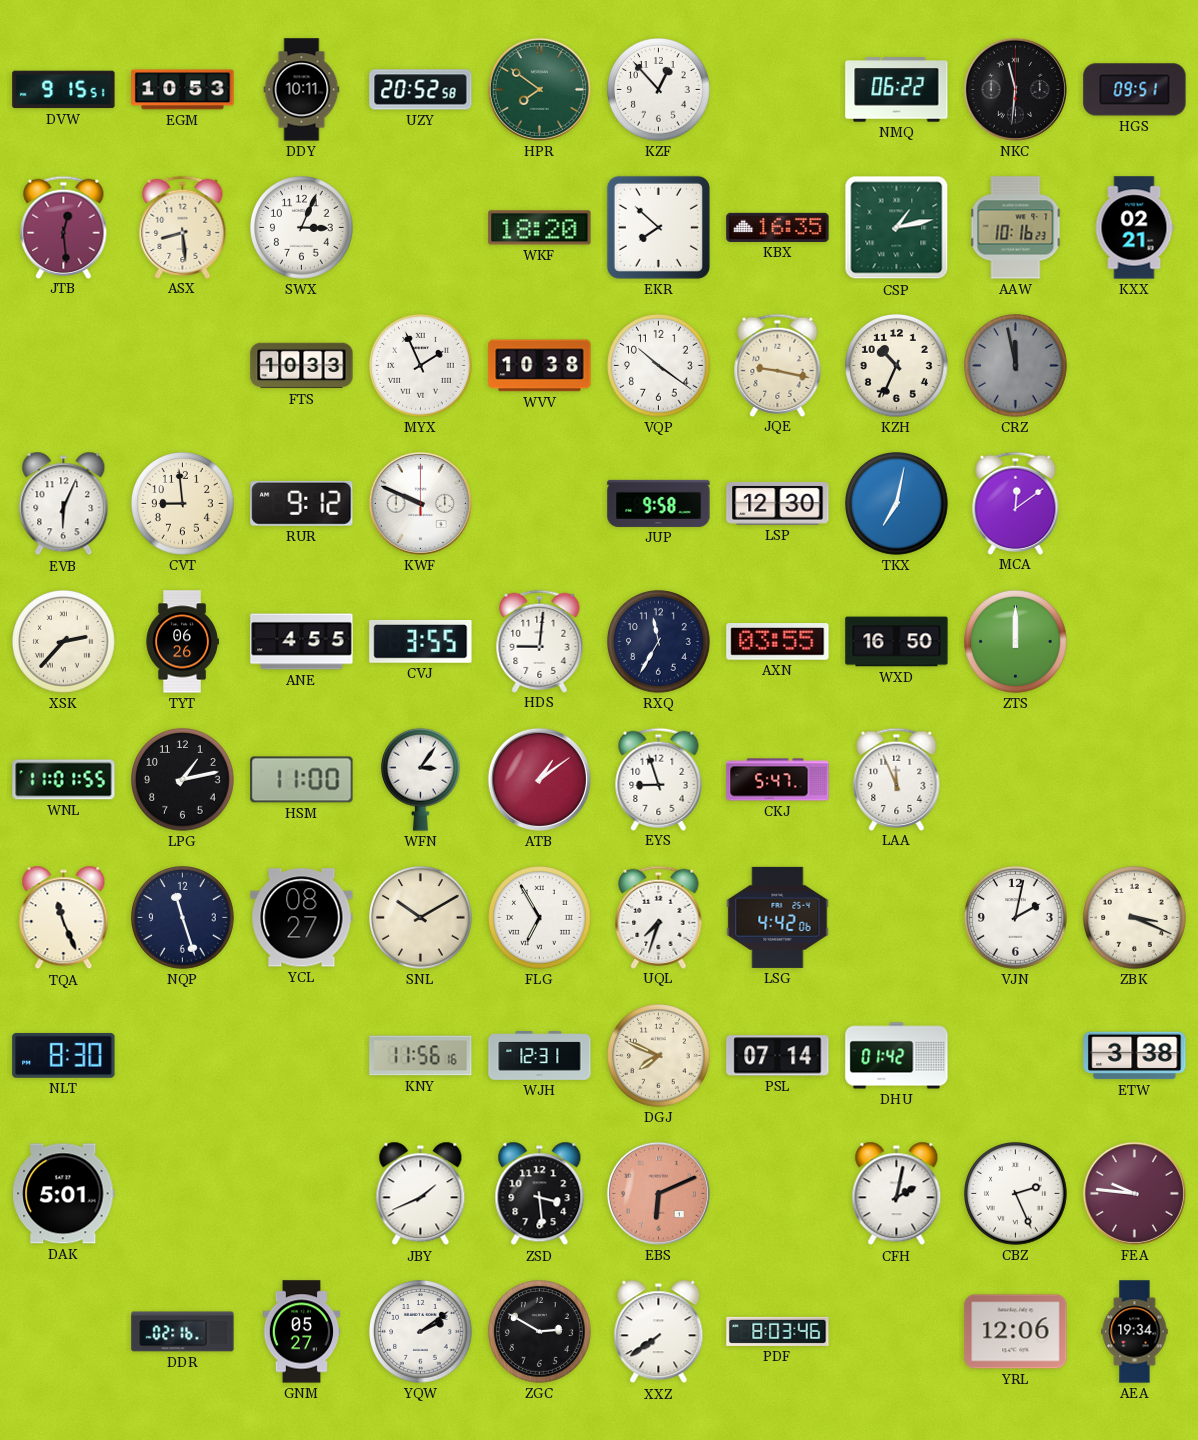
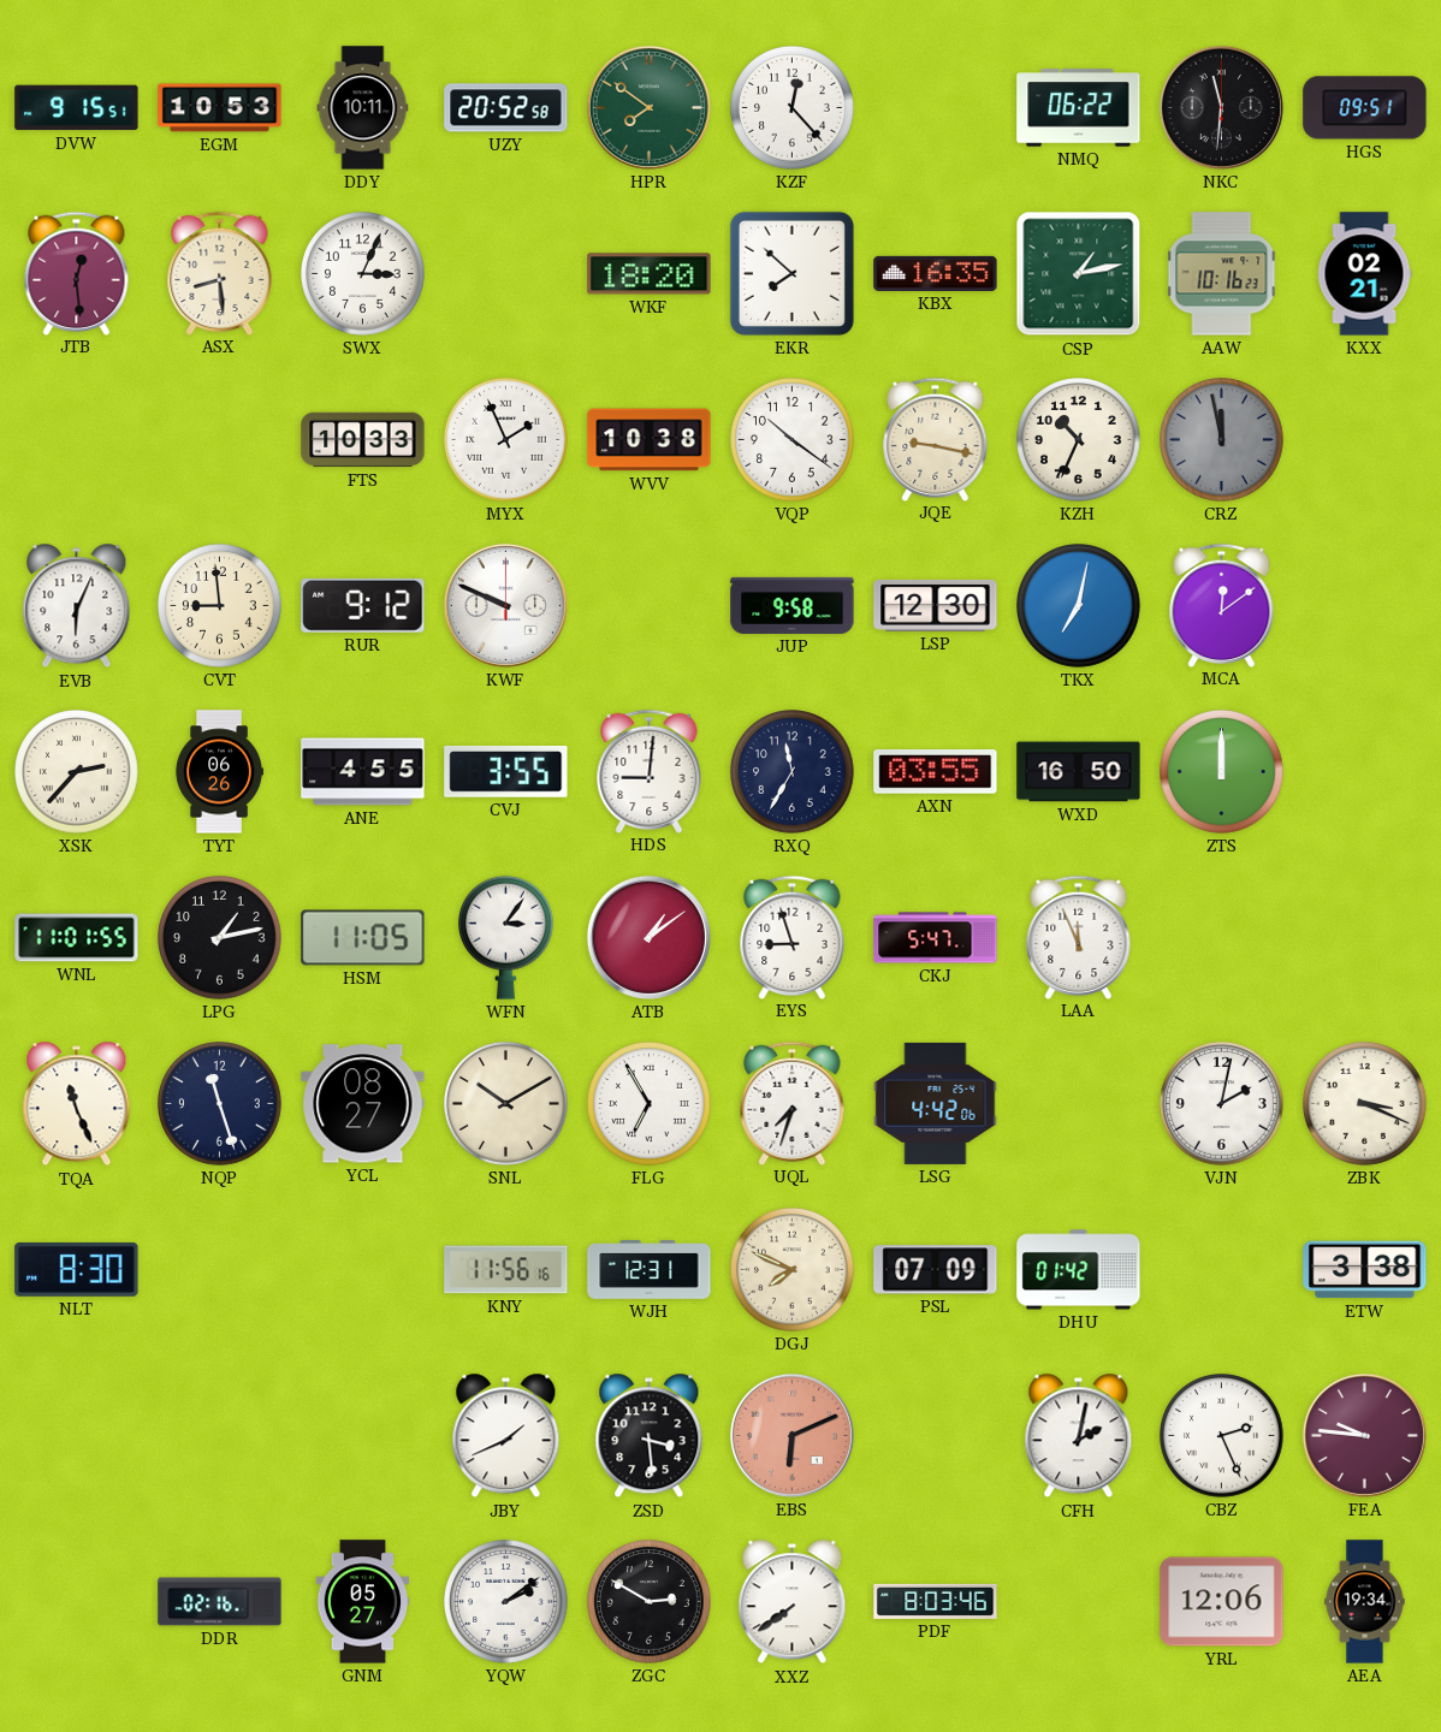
KZF: 12:53 -> 12:23 (793, 108)
HSM: 11:00 -> 11:05 (363, 938)
PSL: 07:14 -> 07:09 (936, 1270)
DAK: 5:01 -> none (64, 1194)
